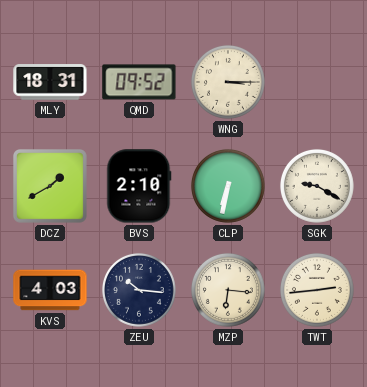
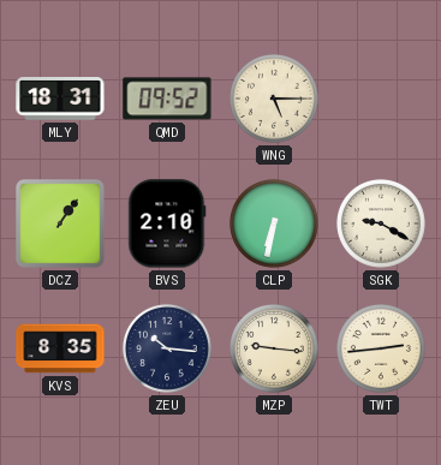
WNG: 3:15 -> 5:15 (274, 99)
DCZ: 1:40 -> 1:06 (61, 225)
KVS: 4:03 -> 8:35 (60, 348)
MZP: 6:16 -> 9:16 (274, 348)
